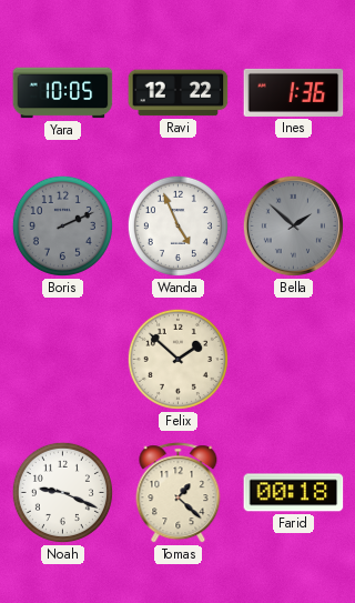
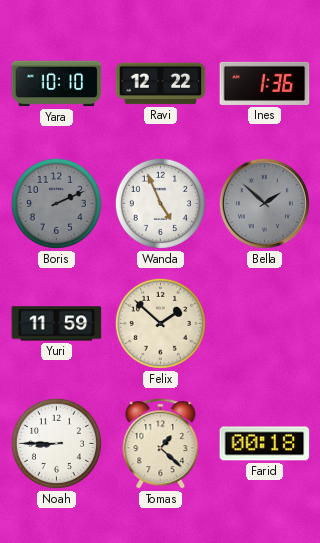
Yara: 10:05 -> 10:10 (57, 84)
Yuri: none -> 11:59 (57, 324)
Noah: 9:19 -> 8:45 (56, 443)
